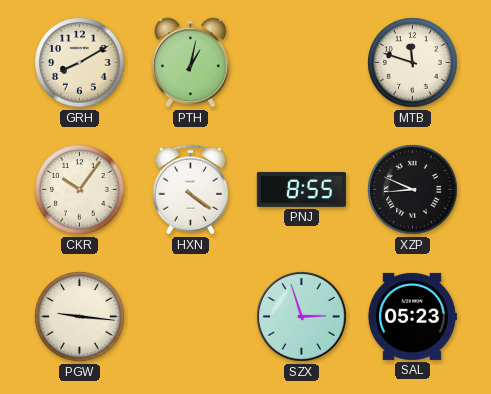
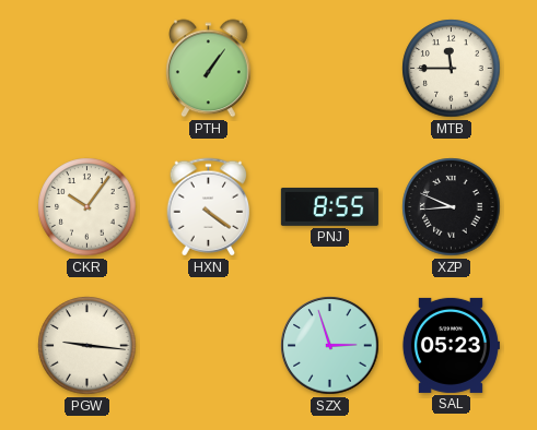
GRH: 8:10 -> none (80, 63)
PTH: 1:02 -> 1:06 (209, 69)
MTB: 11:48 -> 11:45 (452, 69)
